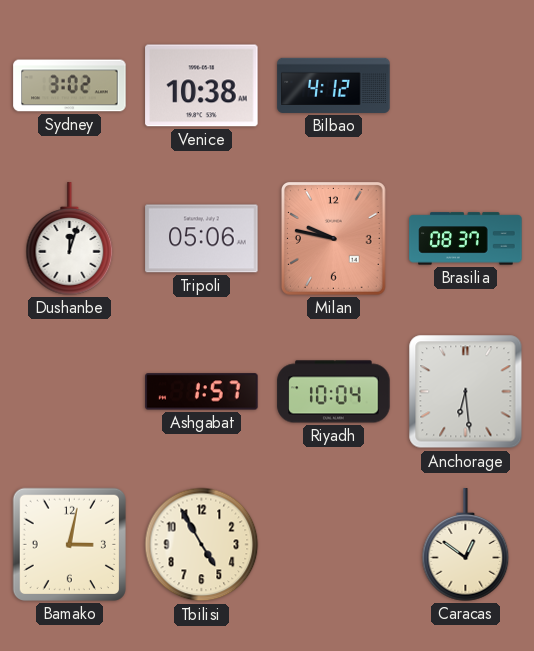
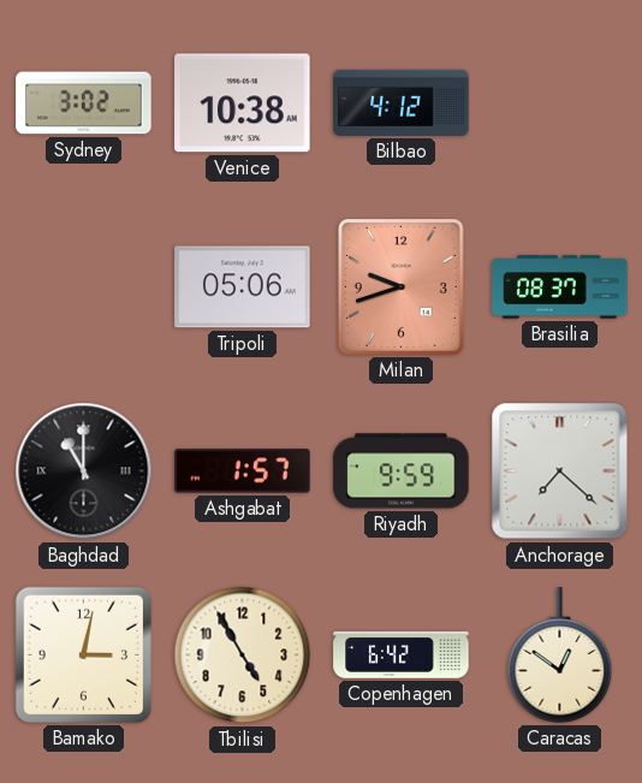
Dushanbe: 12:03 -> none (70, 239)
Milan: 9:47 -> 9:42 (402, 287)
Baghdad: none -> 11:00 (84, 471)
Riyadh: 10:04 -> 9:59 (402, 471)
Anchorage: 6:29 -> 7:22 (560, 471)
Copenhagen: none -> 6:42 (402, 656)
